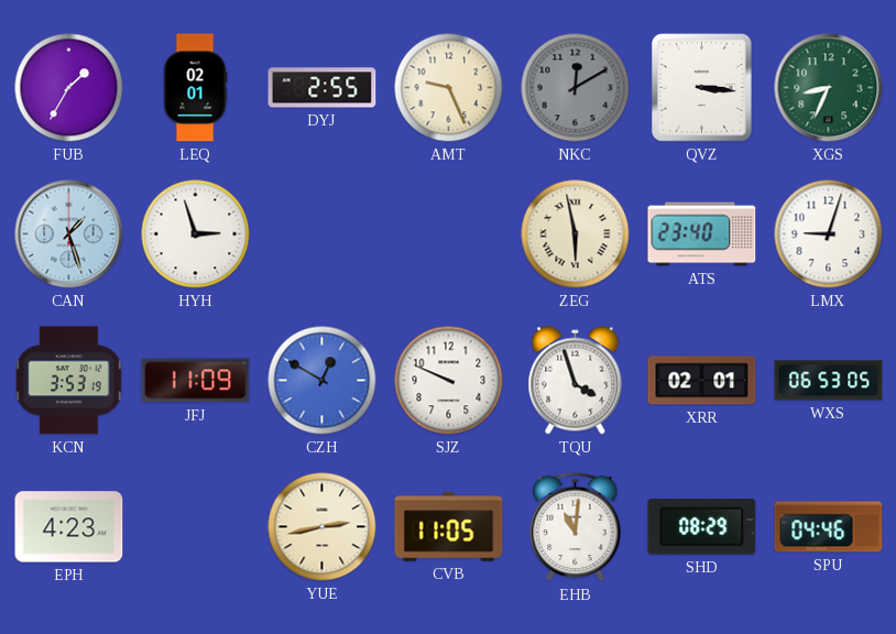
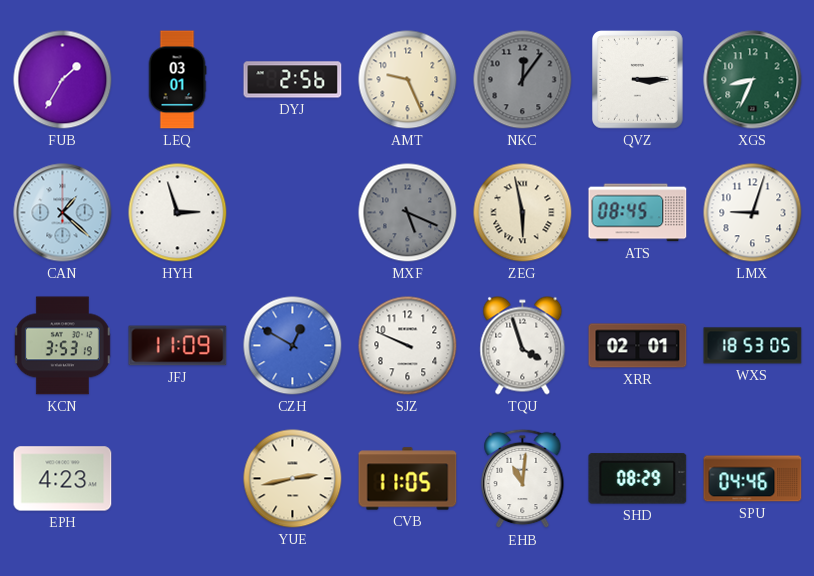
LEQ: 02:01 -> 03:01 (177, 80)
DYJ: 2:55 -> 2:56 (293, 80)
NKC: 12:10 -> 12:06 (523, 80)
QVZ: 3:16 -> 3:15 (638, 80)
CAN: 1:27 -> 1:22 (63, 213)
MXF: none -> 5:19 (408, 213)
ATS: 23:40 -> 08:45 (638, 213)
WXS: 06:53 -> 18:53 (753, 346)
